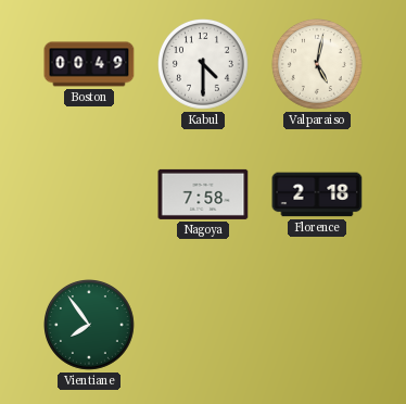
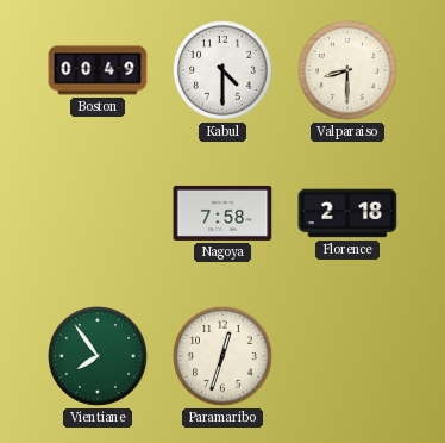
Valparaiso: 5:02 -> 8:30 (349, 71)
Paramaribo: none -> 12:33 (224, 357)
